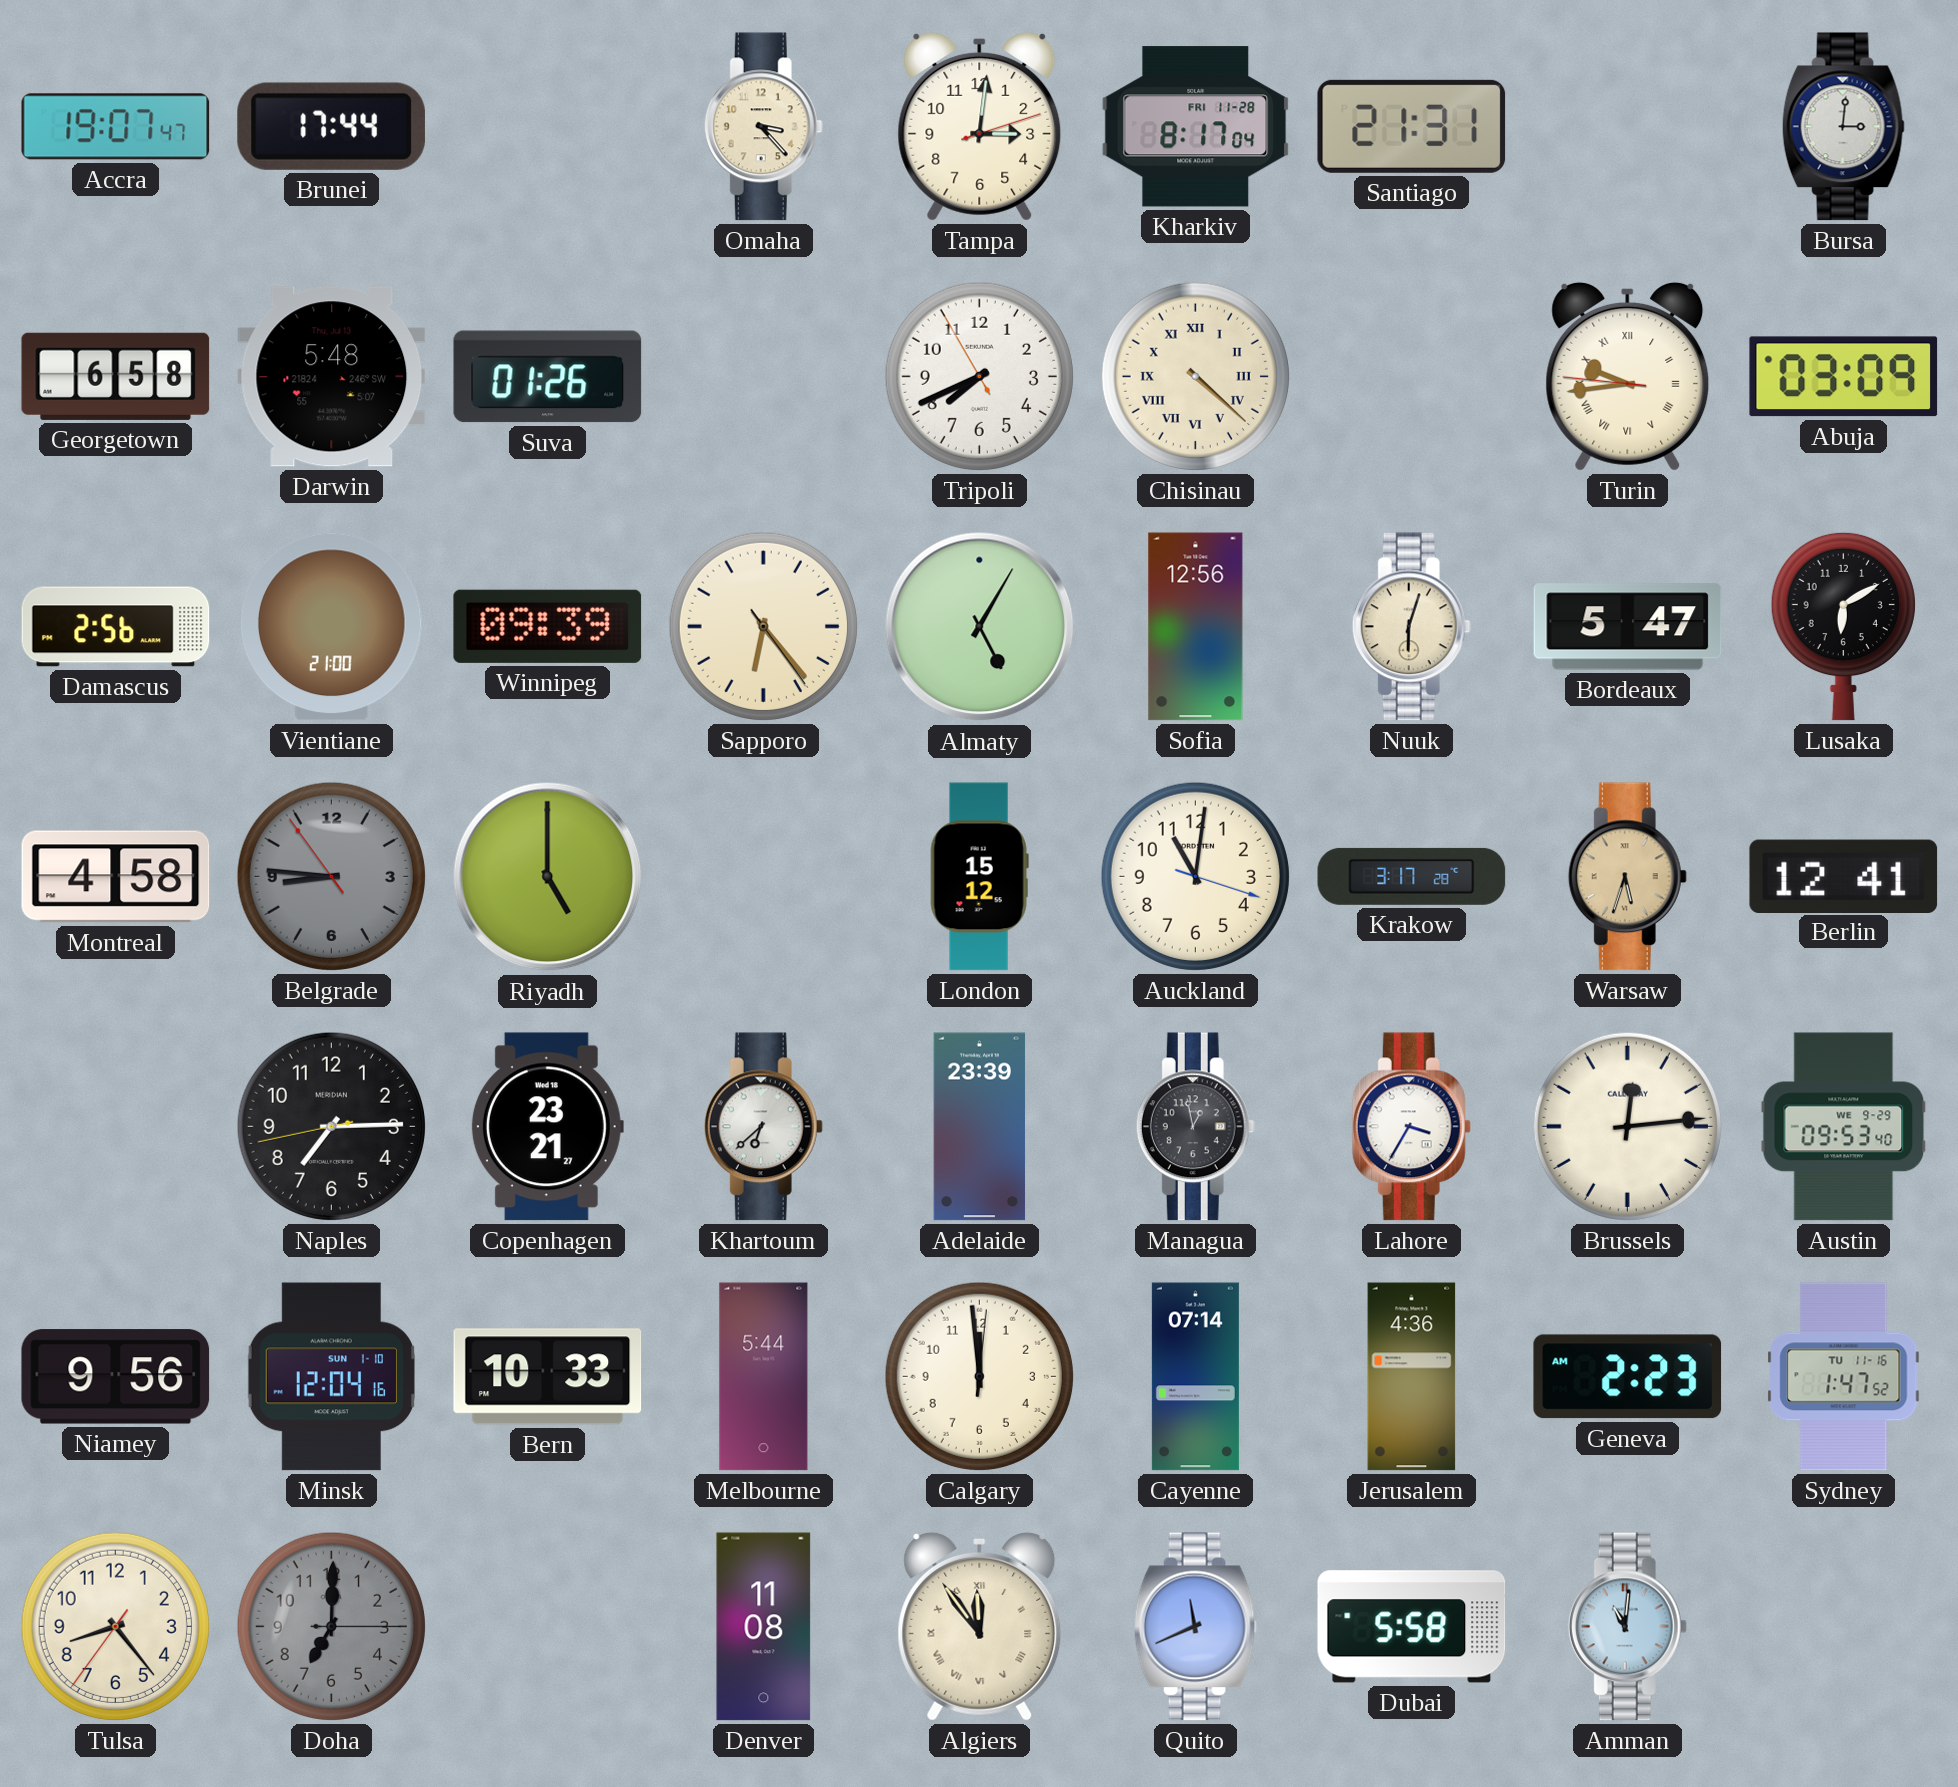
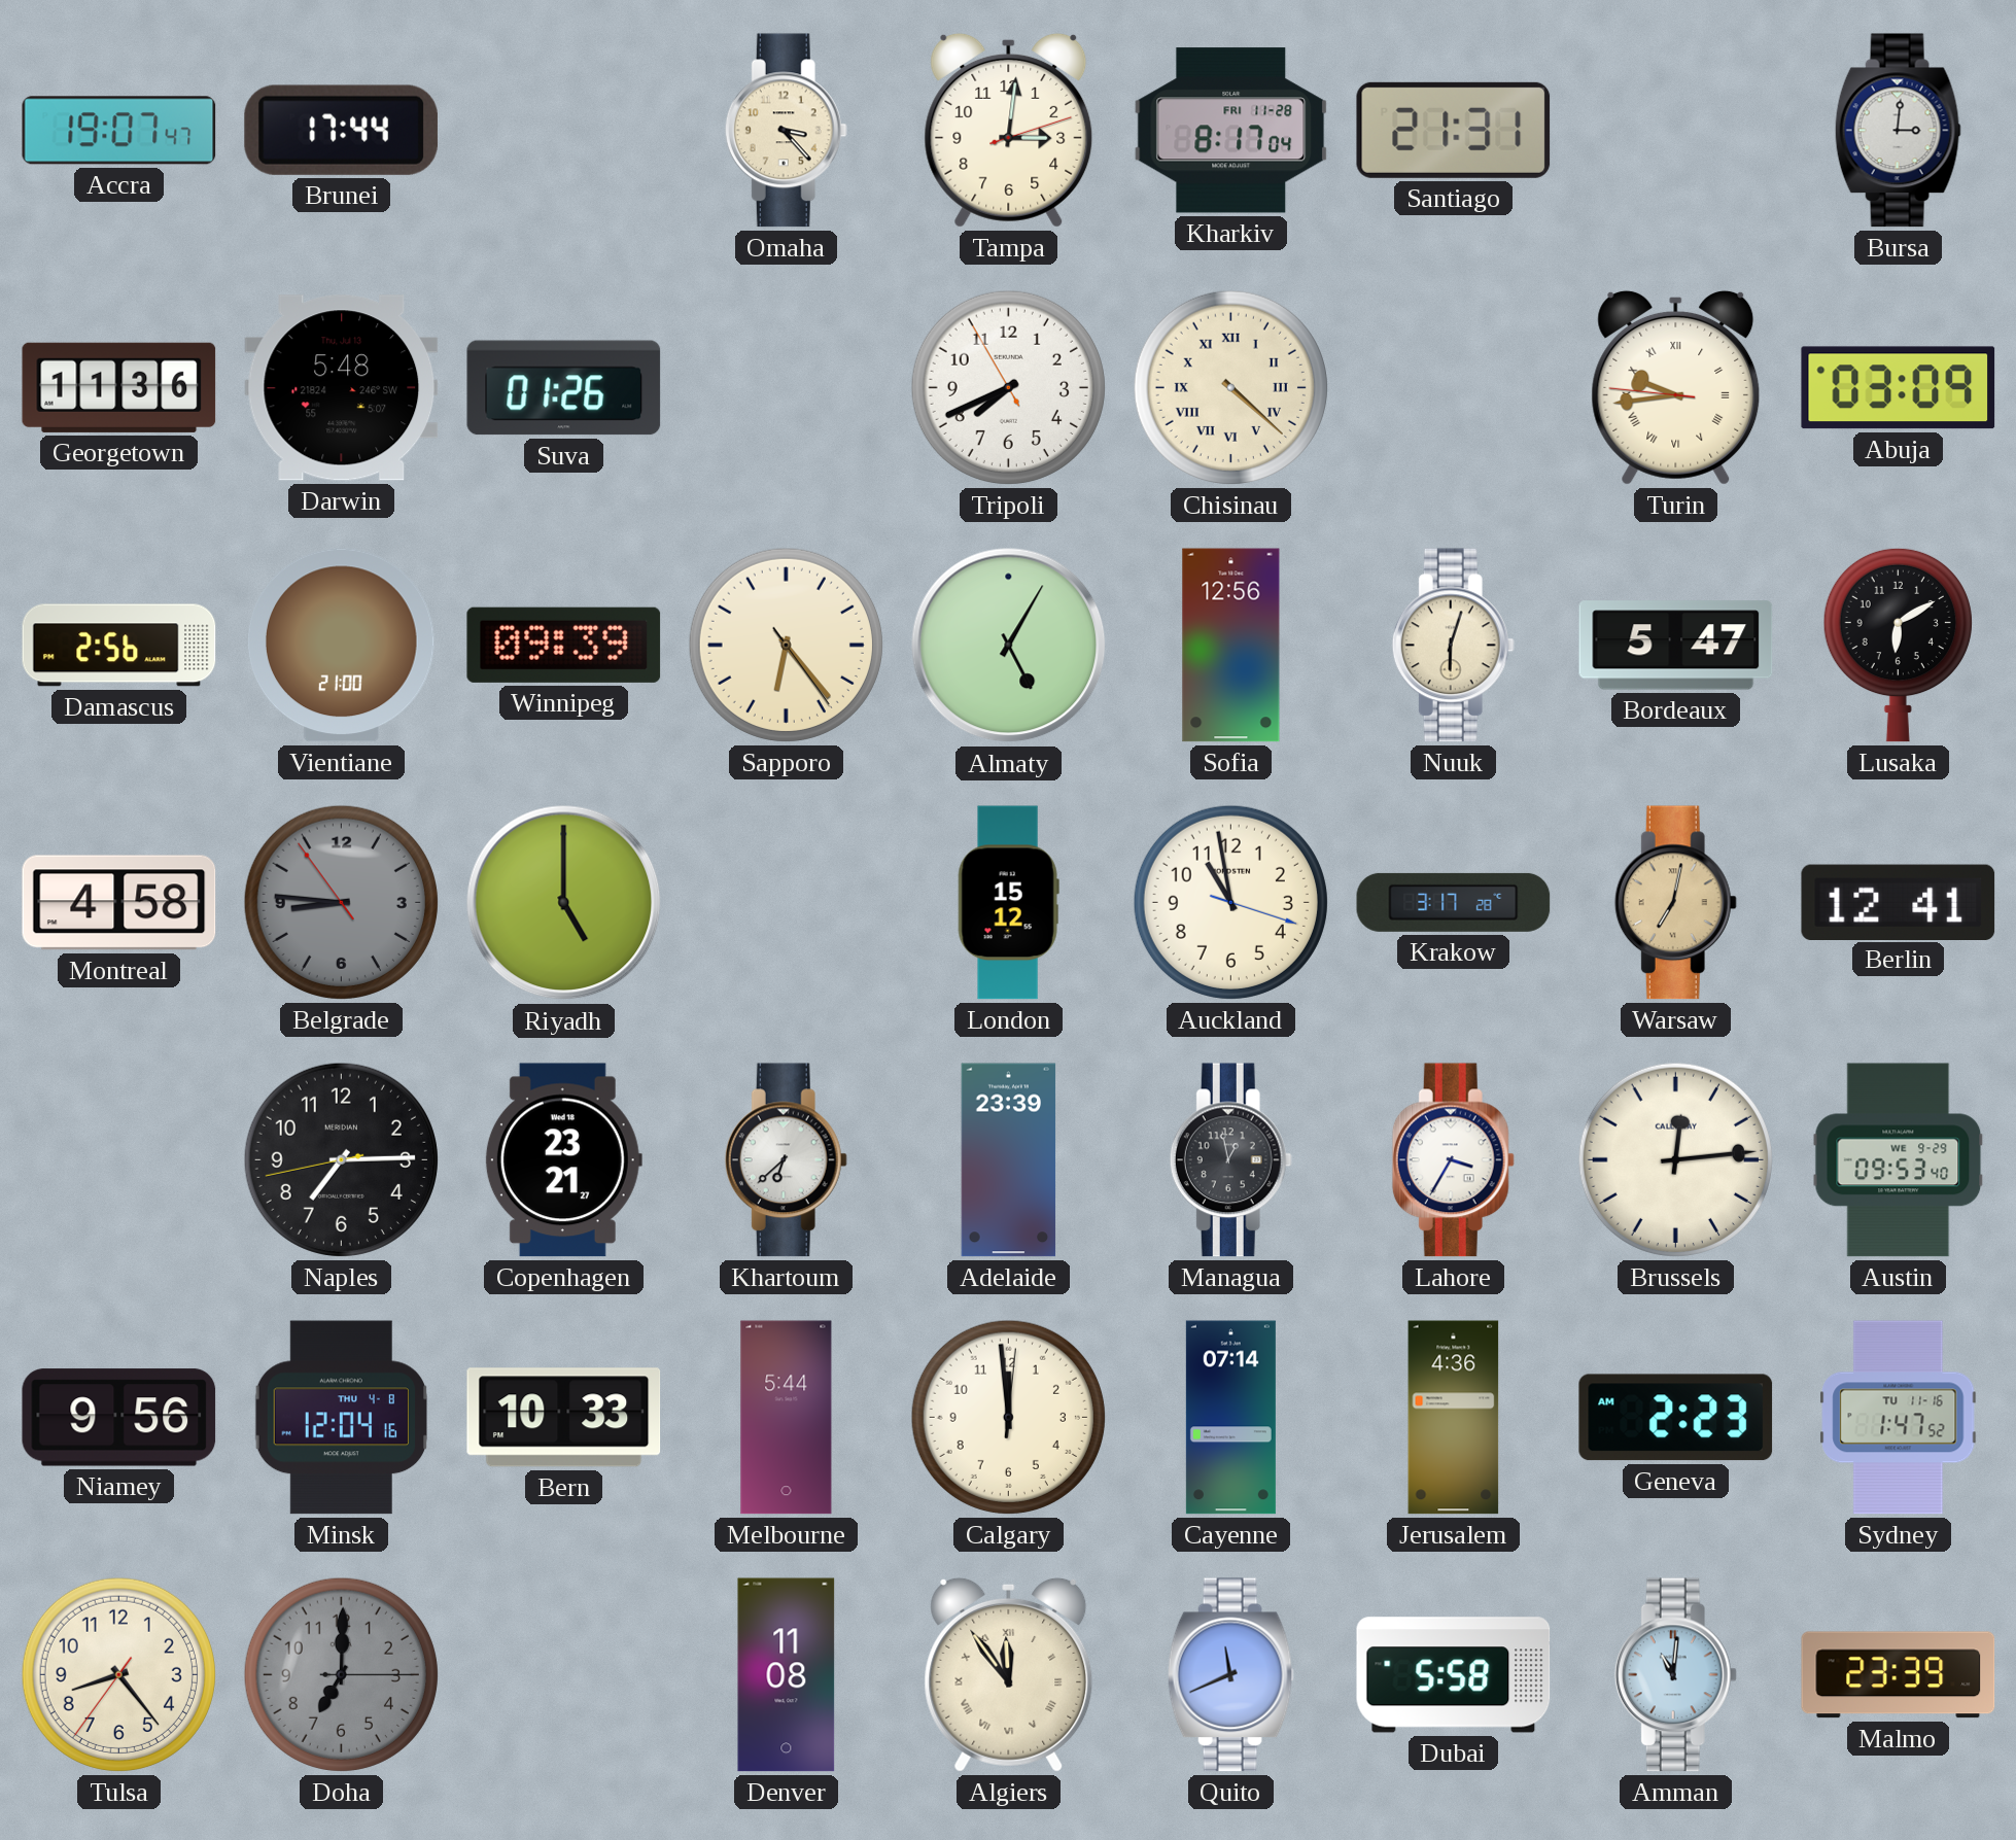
Georgetown: 6:58 -> 11:36 (119, 387)
Auckland: 11:01 -> 10:58 (1230, 902)
Warsaw: 5:33 -> 7:02 (1675, 903)
Minsk date: SUN 1-10 -> THU 4-8 (341, 1418)
Malmo: none -> 23:39 (1899, 1675)
